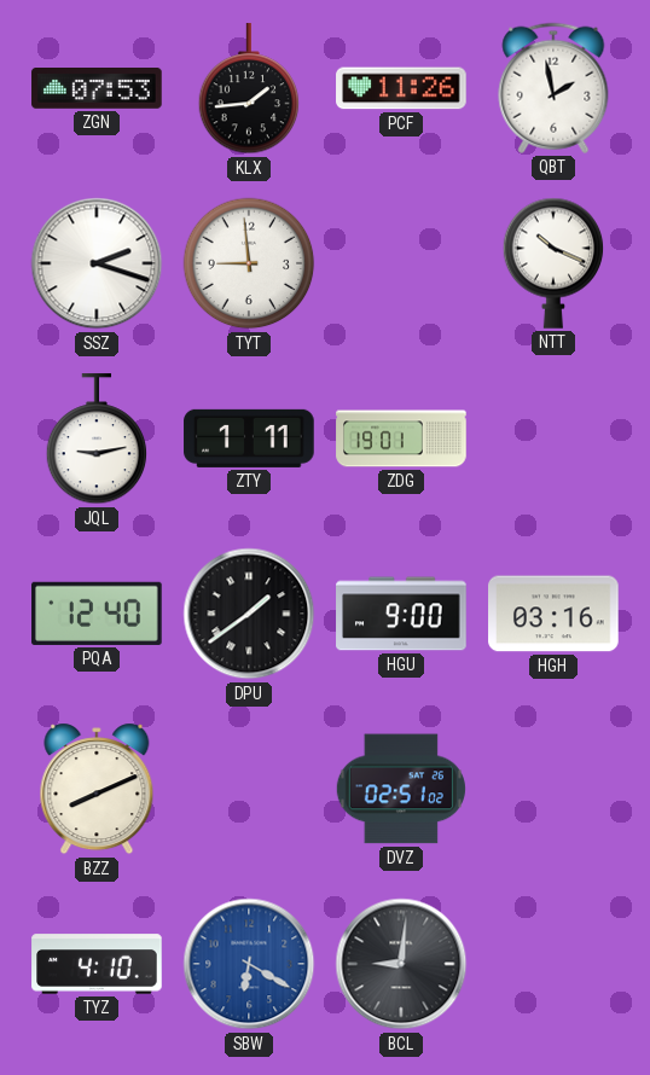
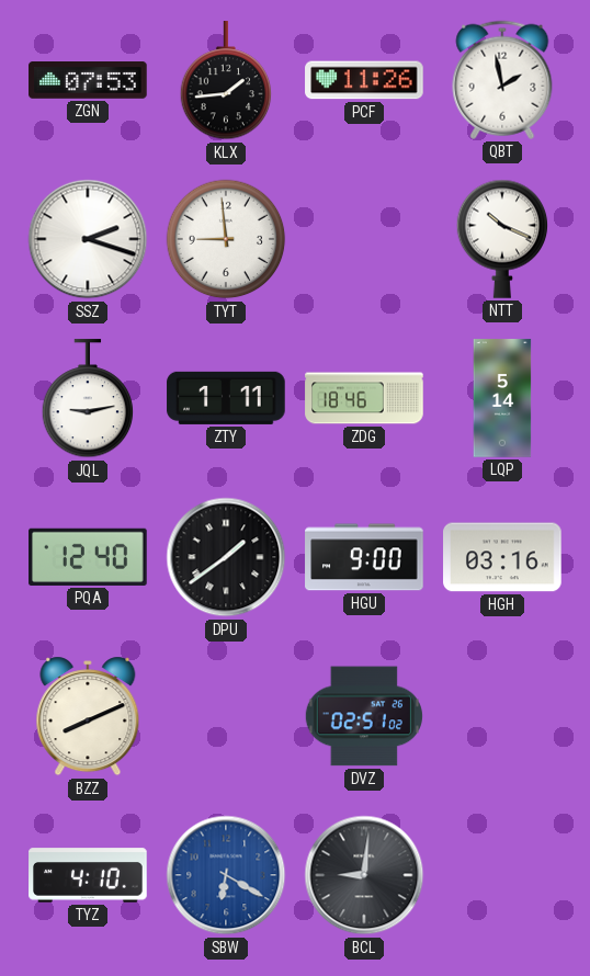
ZDG: 19:01 -> 18:46 (364, 398)
LQP: none -> 5:14 (502, 398)
